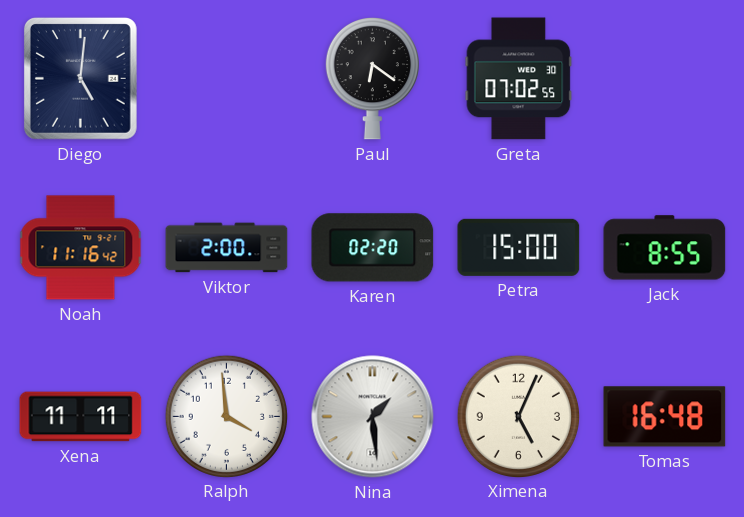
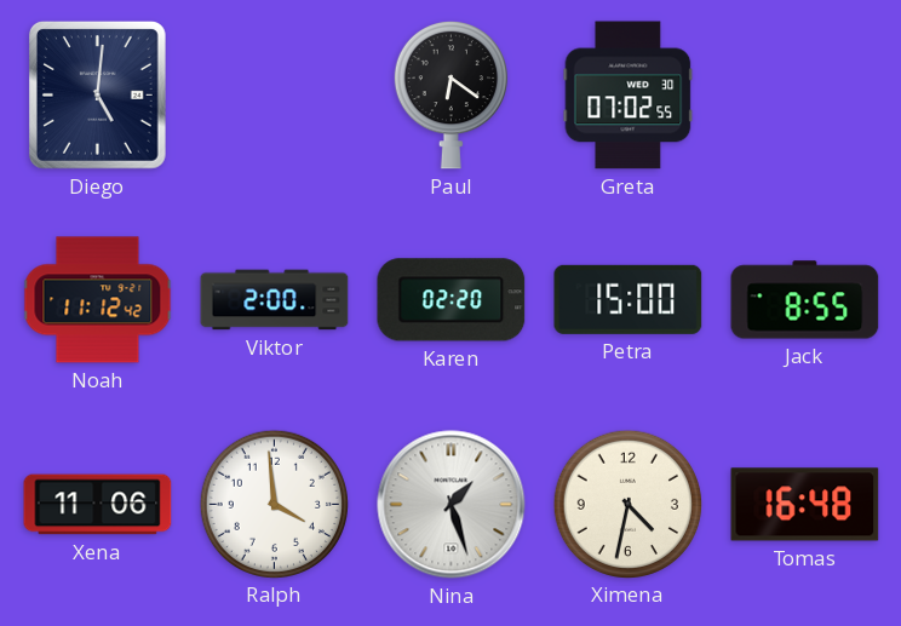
Noah: 11:16 -> 11:12 (98, 300)
Xena: 11:11 -> 11:06 (98, 505)
Nina: 1:29 -> 1:27 (452, 505)
Ximena: 5:04 -> 4:32 (627, 504)
